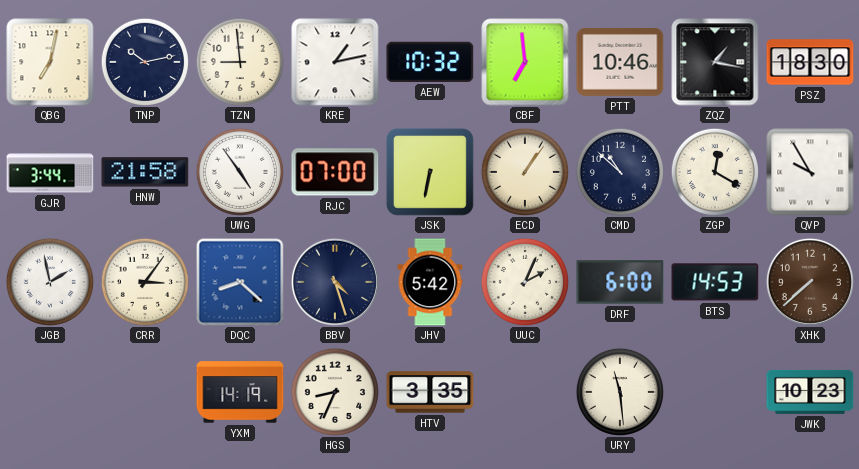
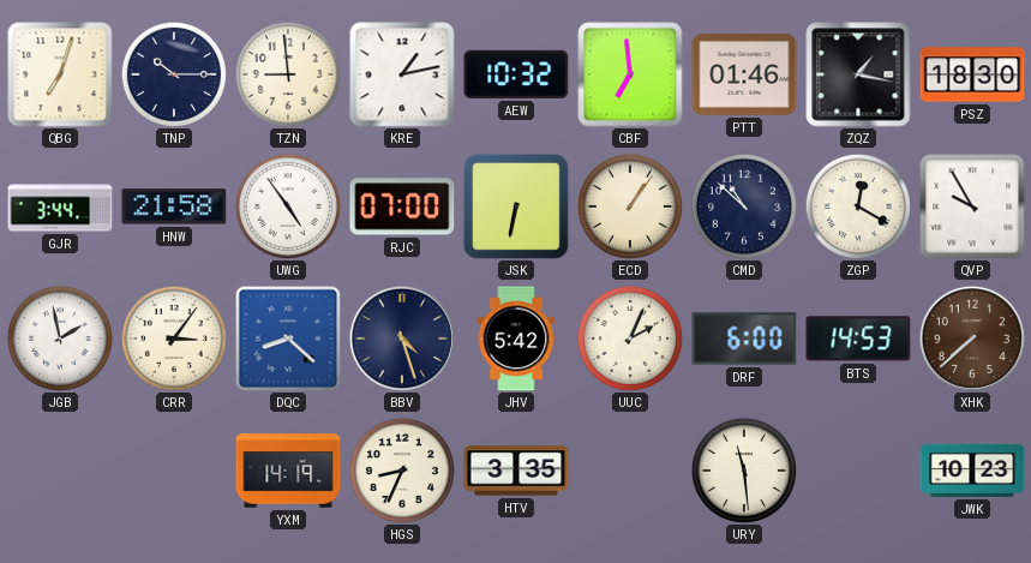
QBG: 7:02 -> 7:03 (60, 74)
TNP: 10:13 -> 10:15 (174, 74)
PTT: 10:46 -> 01:46 (744, 74)
